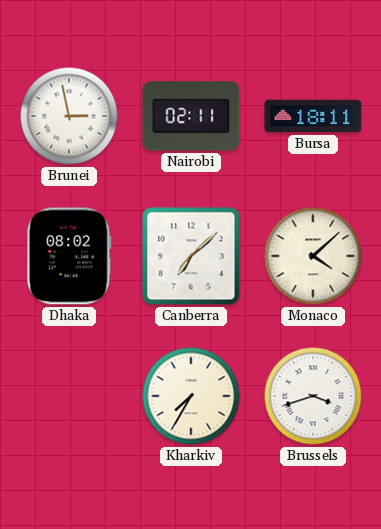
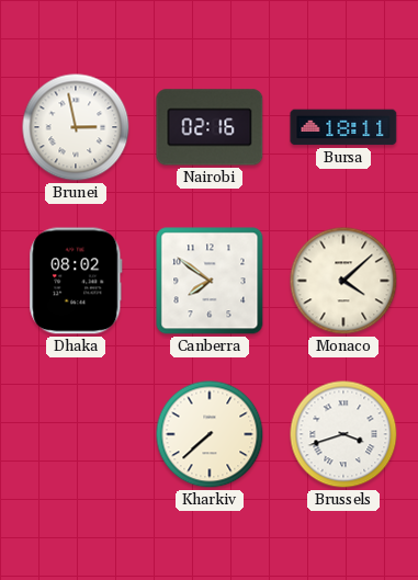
Nairobi: 02:11 -> 02:16 (210, 127)
Canberra: 7:08 -> 7:51 (210, 281)
Kharkiv: 7:35 -> 7:38 (210, 434)
